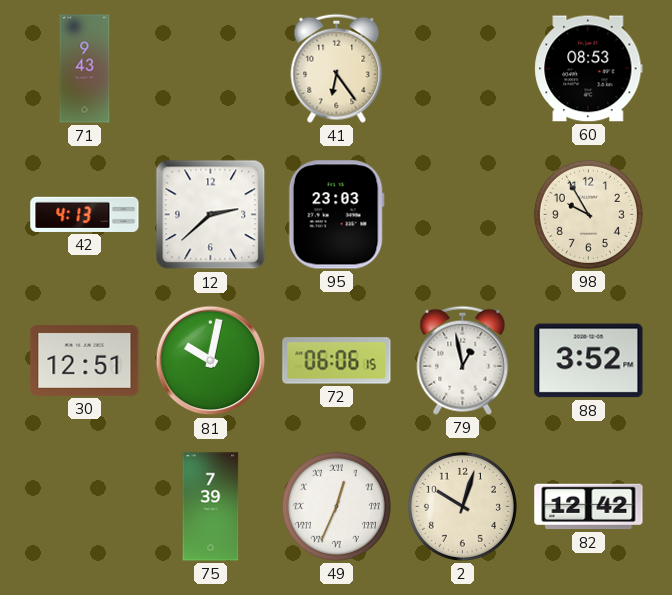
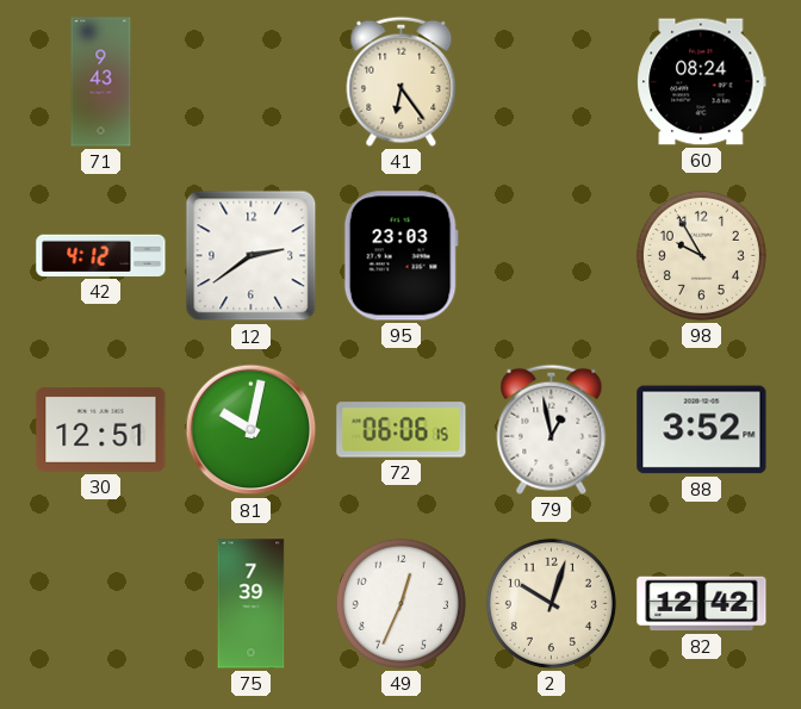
60: 08:53 -> 08:24 (702, 82)
42: 4:13 -> 4:12 (101, 255)
12: 2:38 -> 2:39 (252, 256)
49 numerals: Roman -> Arabic (401, 603)
